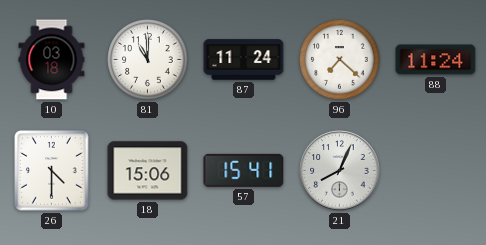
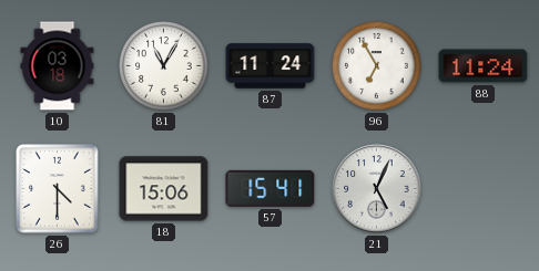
81: 11:00 -> 11:05 (164, 66)
96: 7:22 -> 6:55 (377, 66)
21: 8:04 -> 5:04 (377, 189)
